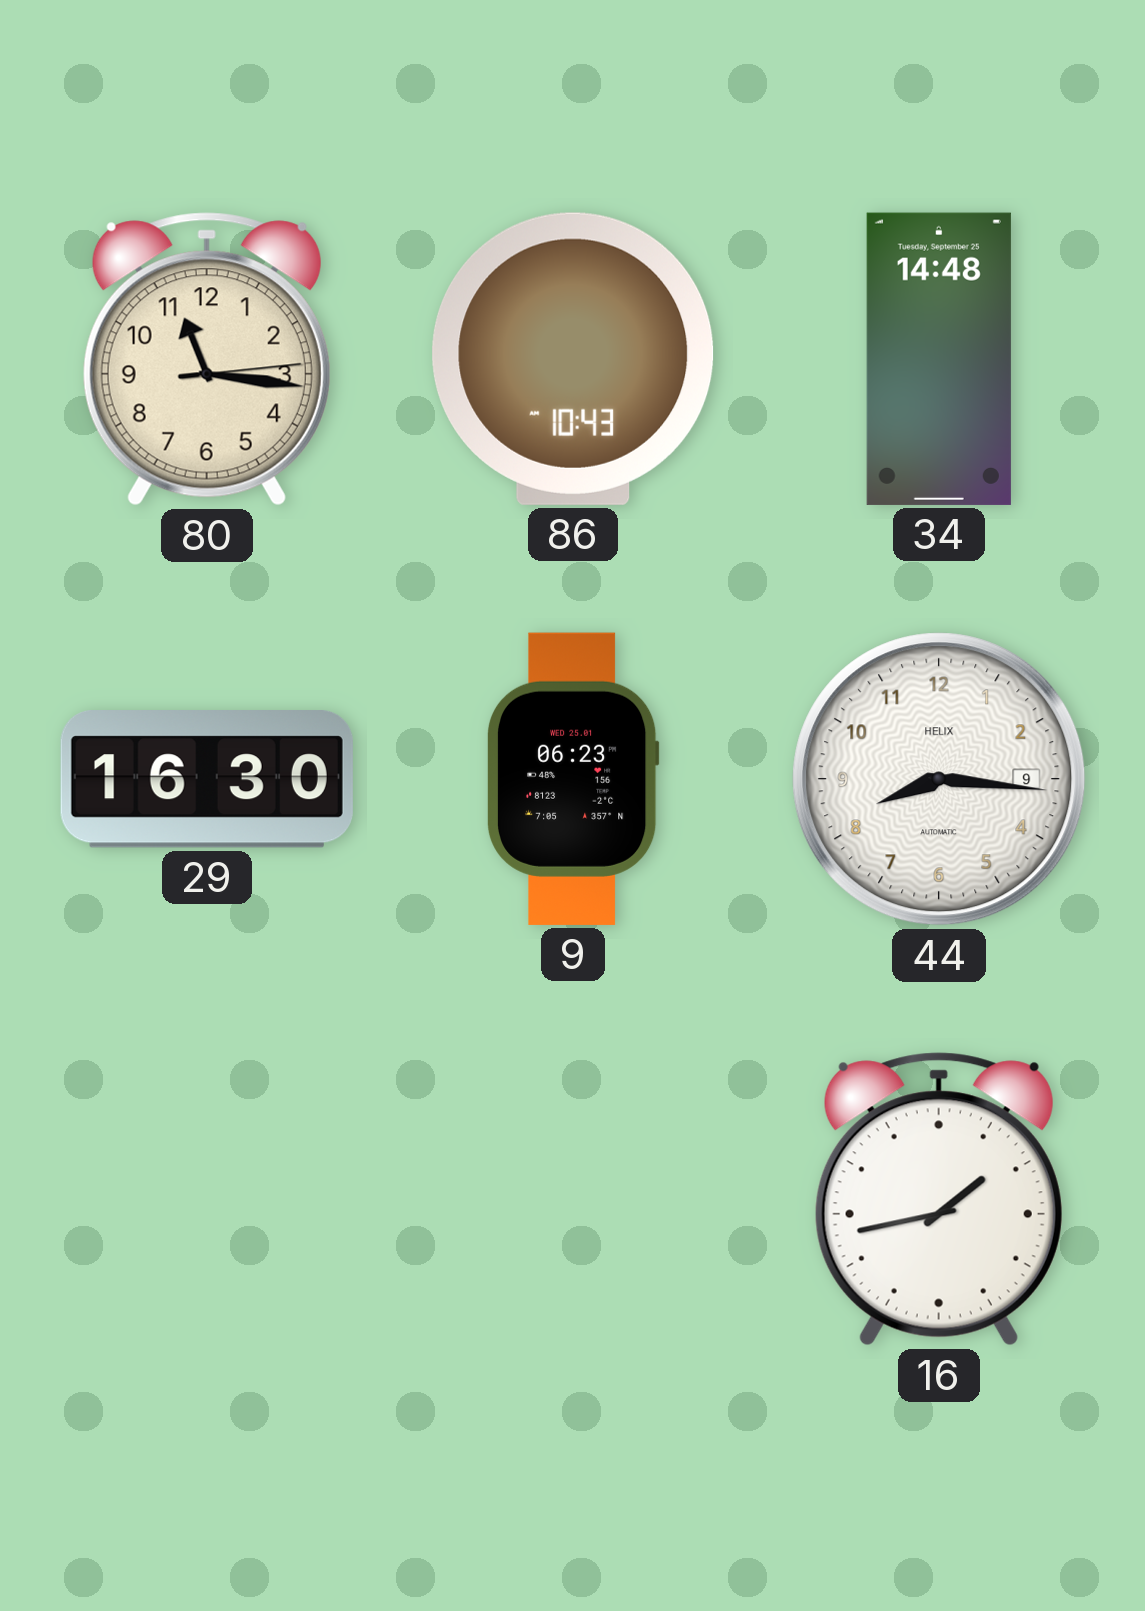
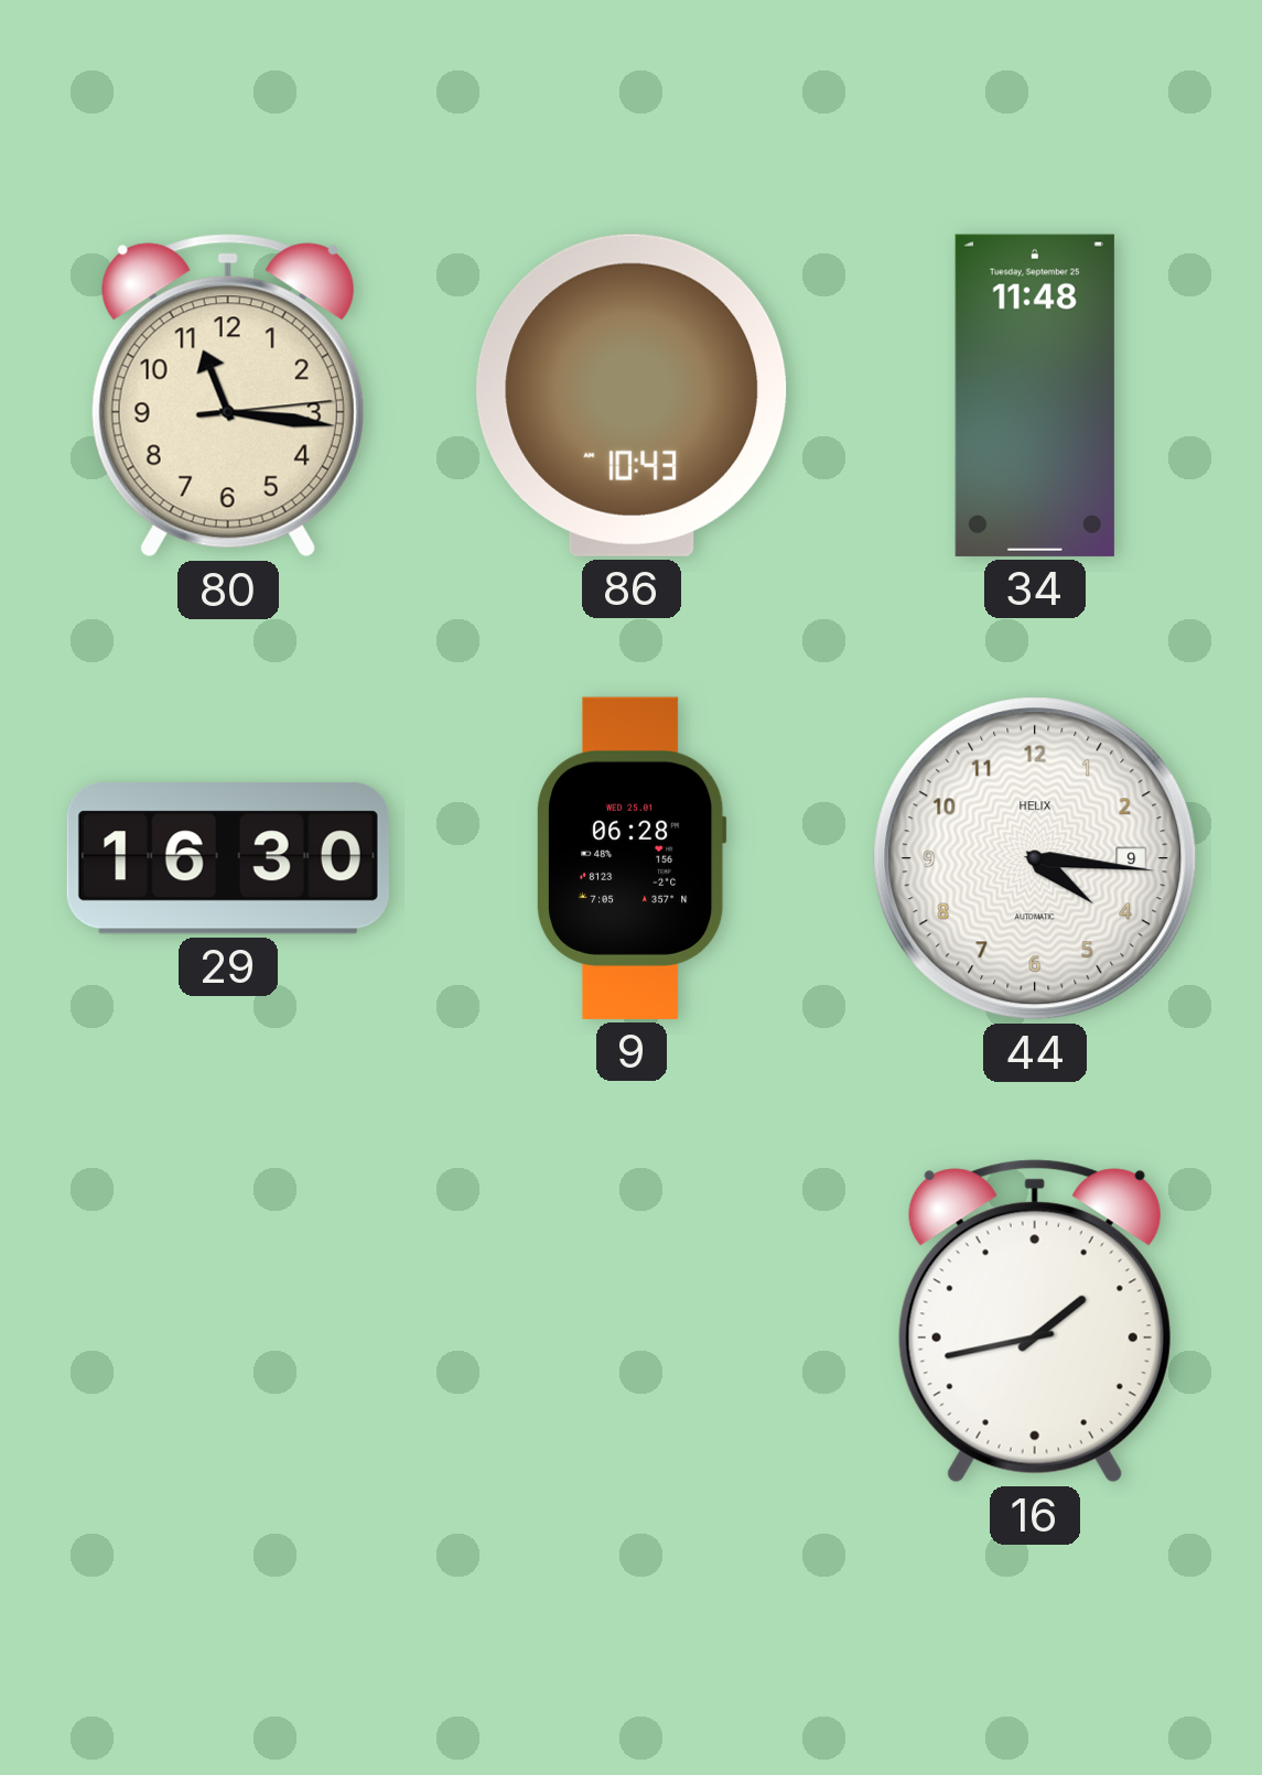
34: 14:48 -> 11:48 (1035, 396)
9: 06:23 -> 06:28 (632, 858)
44: 8:16 -> 4:16 (1035, 858)
